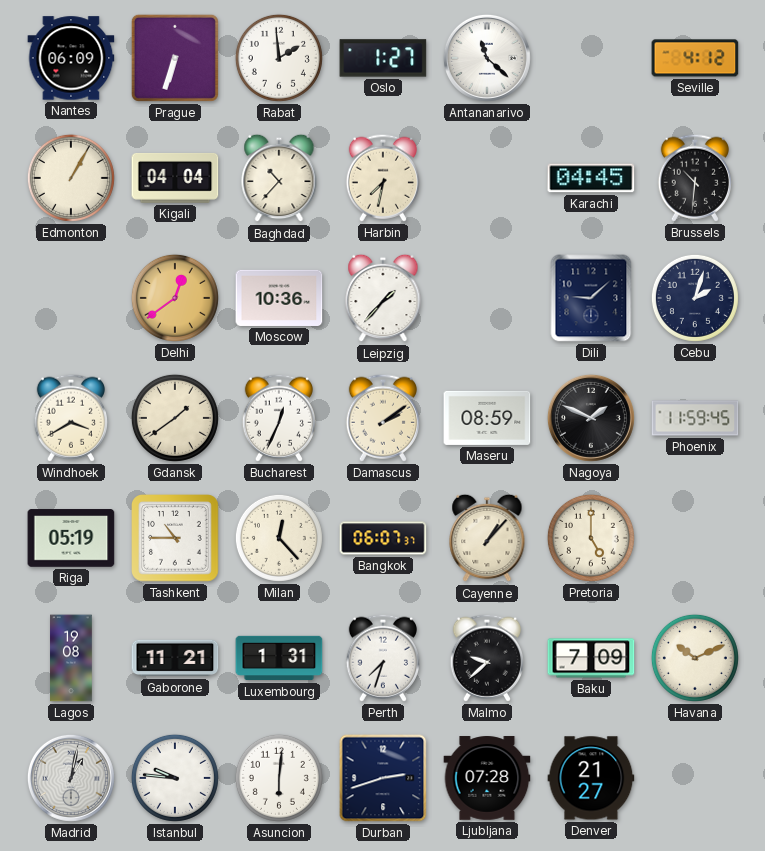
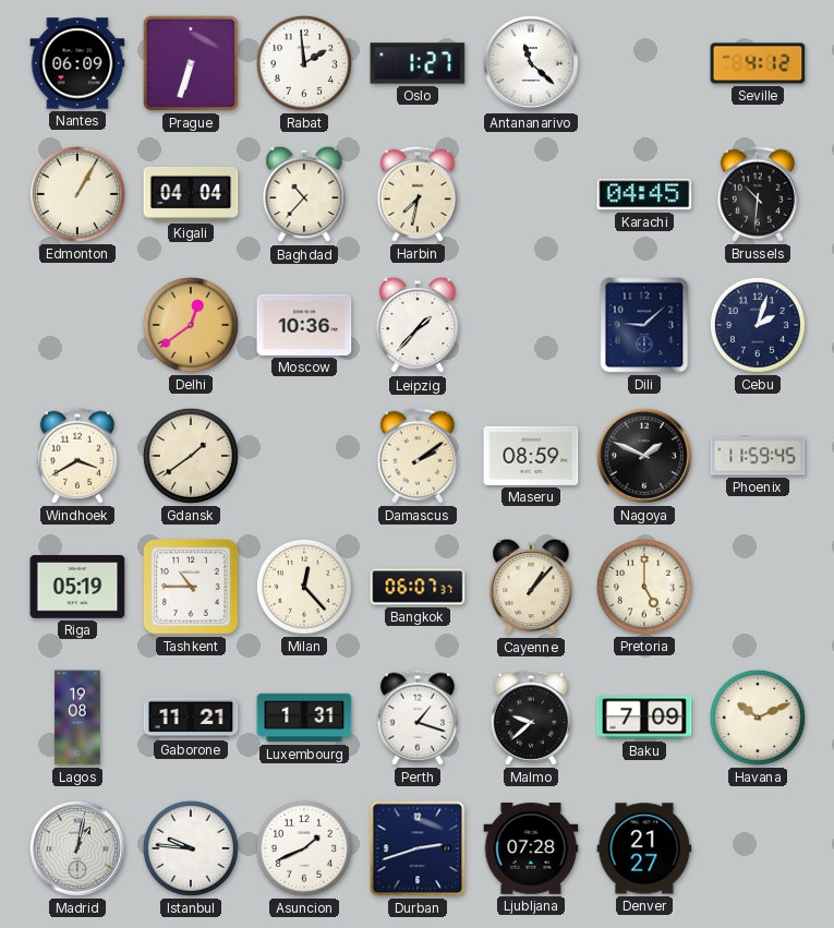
Bucharest: 12:34 -> none (278, 418)
Perth: 7:33 -> 1:18 (416, 718)
Asuncion: 6:01 -> 1:41 (304, 848)
